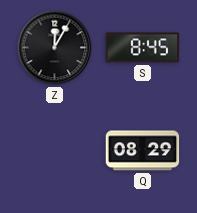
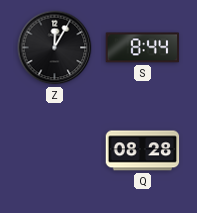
S: 8:45 -> 8:44 (143, 48)
Q: 08:29 -> 08:28 (143, 151)
